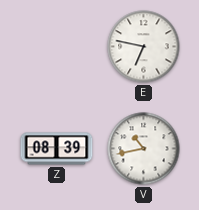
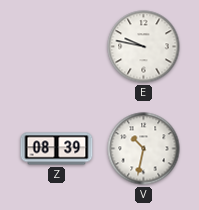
E: 6:47 -> 9:47 (144, 47)
V: 10:43 -> 10:32 (144, 149)
